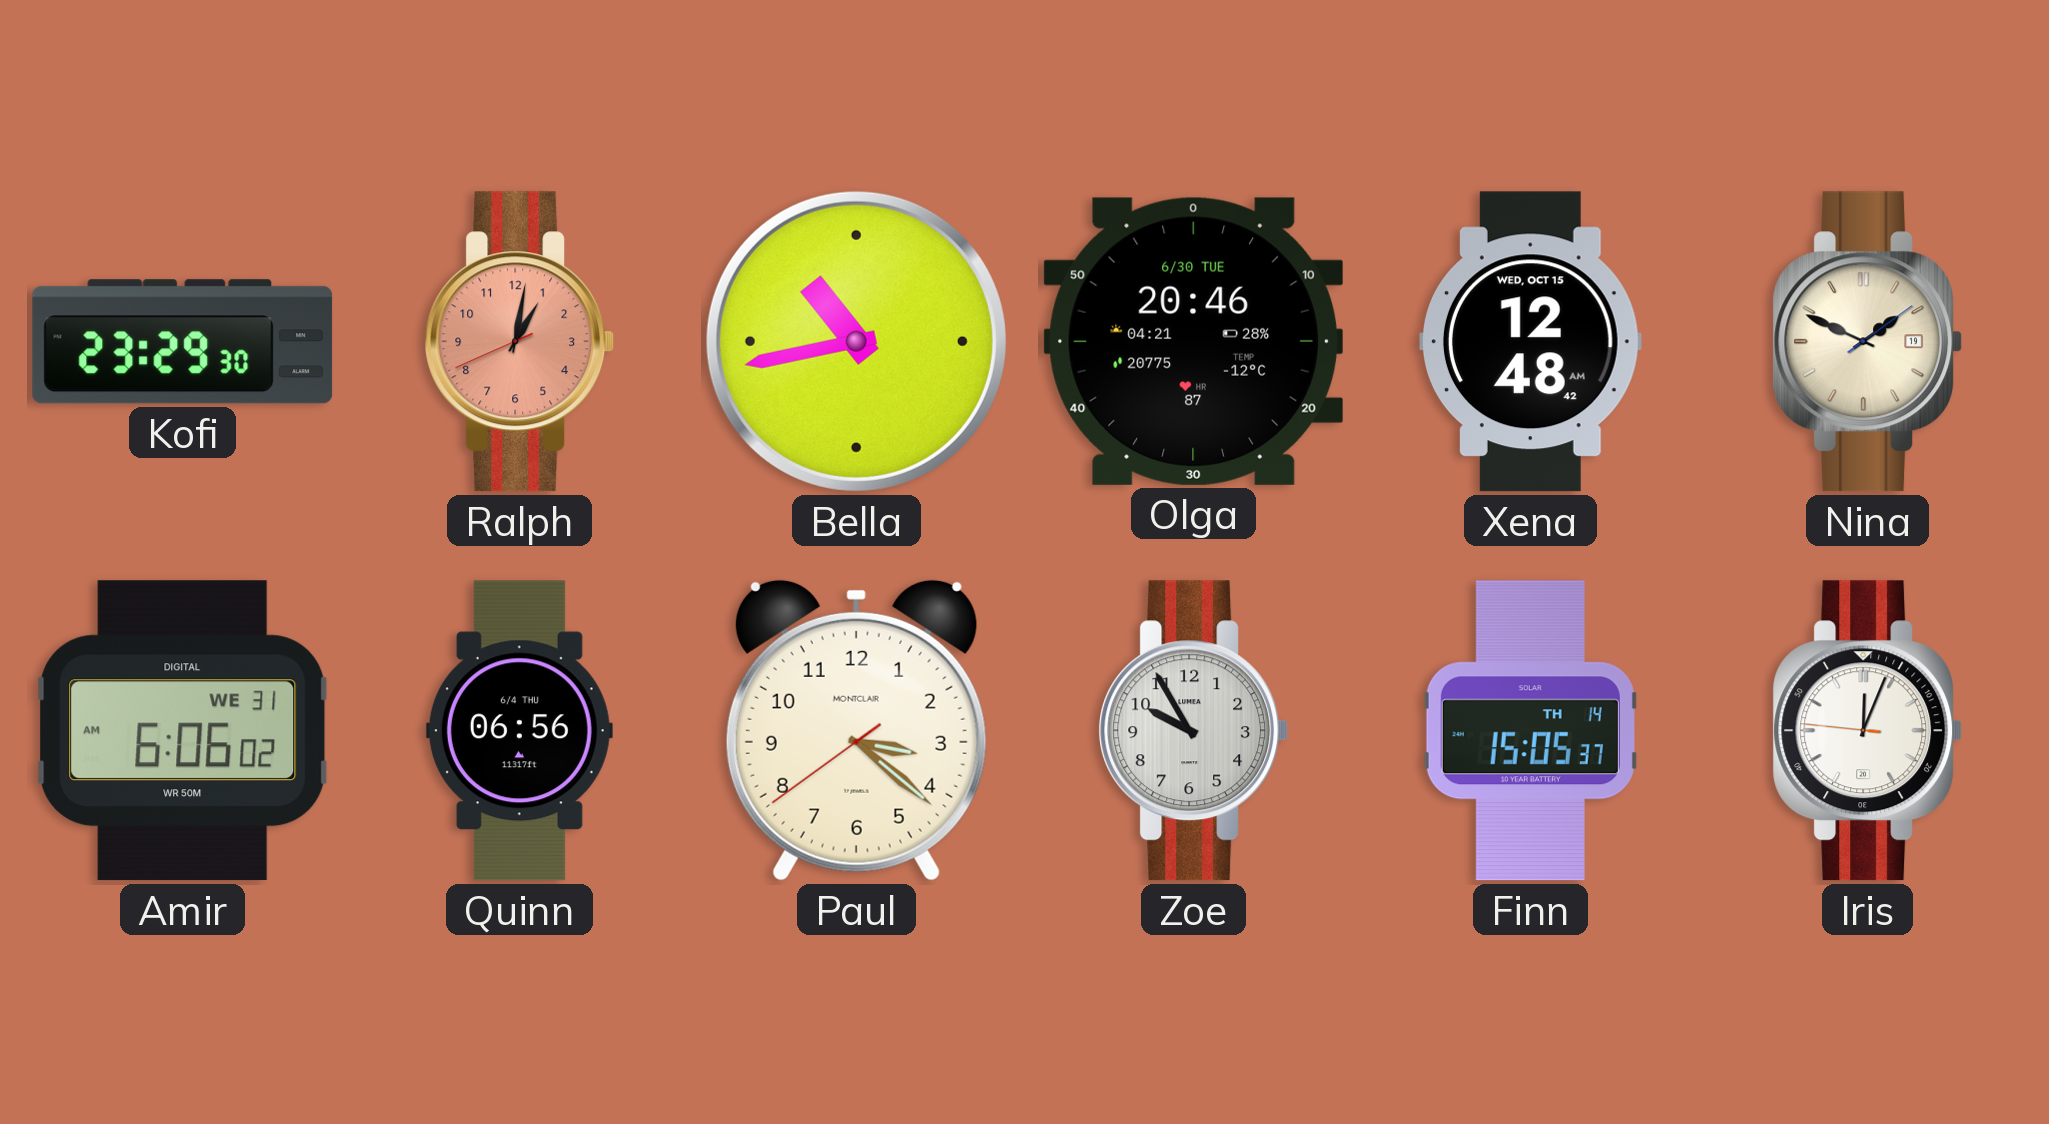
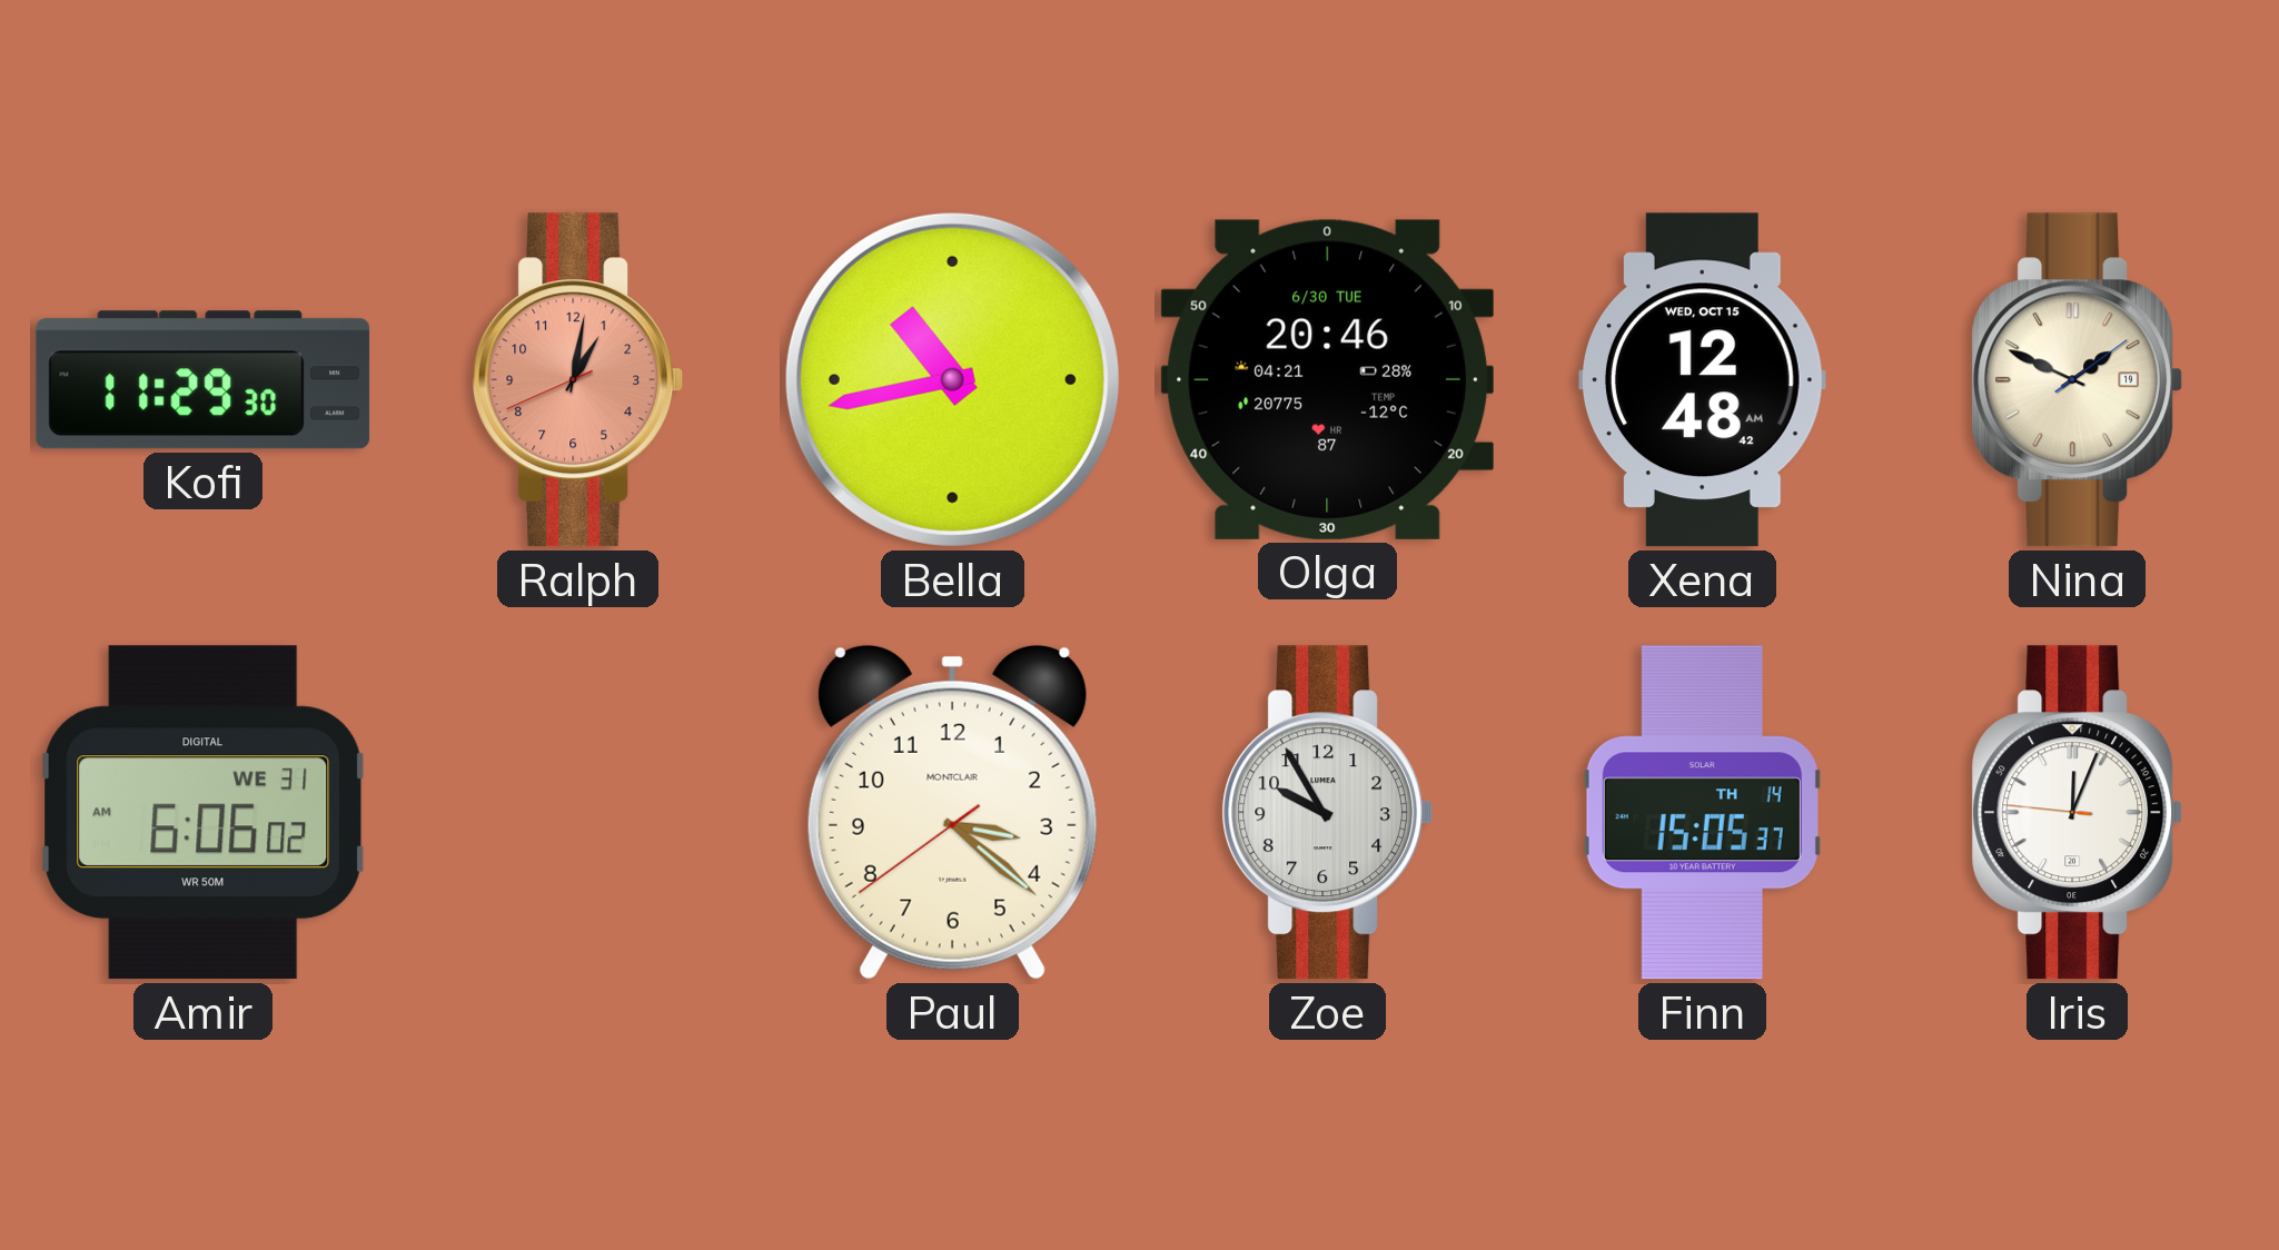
Kofi: 23:29 -> 11:29 (204, 380)
Quinn: 06:56 -> none (519, 731)
